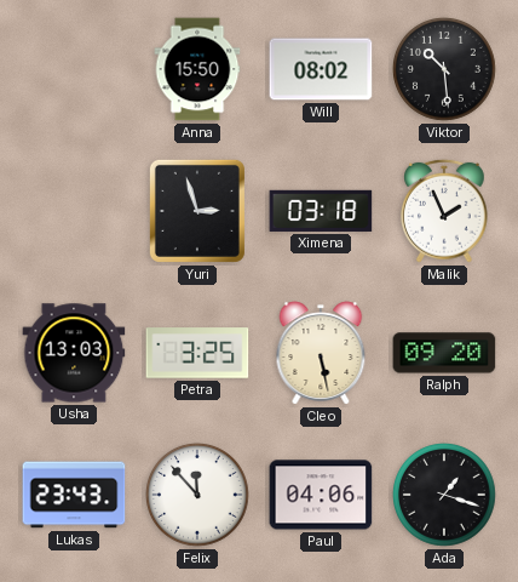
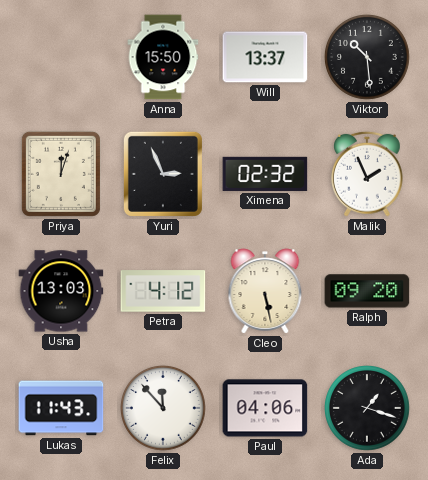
Will: 08:02 -> 13:37 (265, 57)
Priya: none -> 12:03 (61, 174)
Yuri: 2:57 -> 2:56 (163, 174)
Ximena: 03:18 -> 02:32 (265, 174)
Petra: 3:25 -> 4:12 (163, 291)
Lukas: 23:43 -> 11:43 (61, 408)
